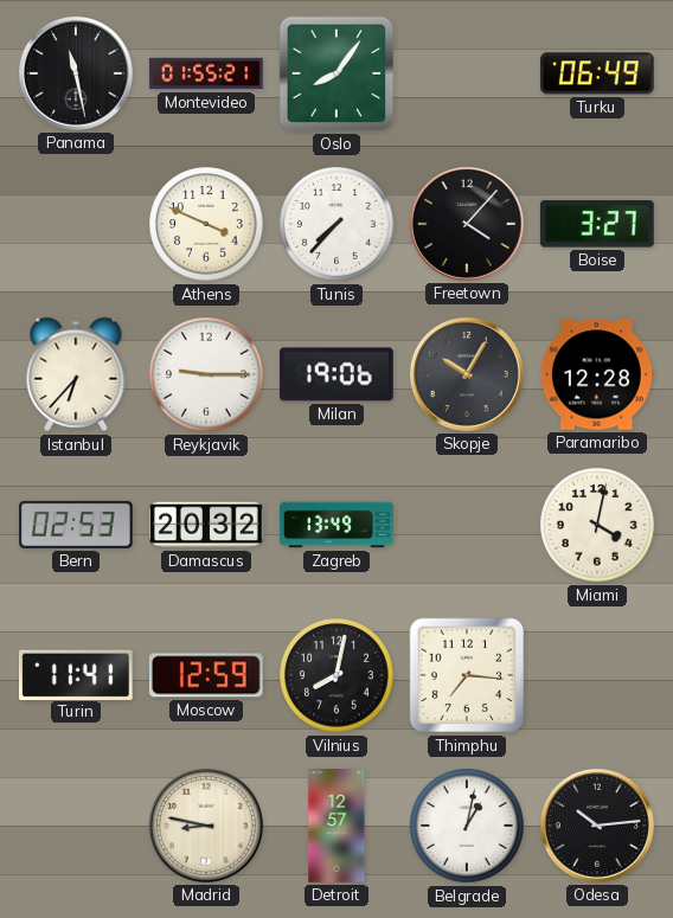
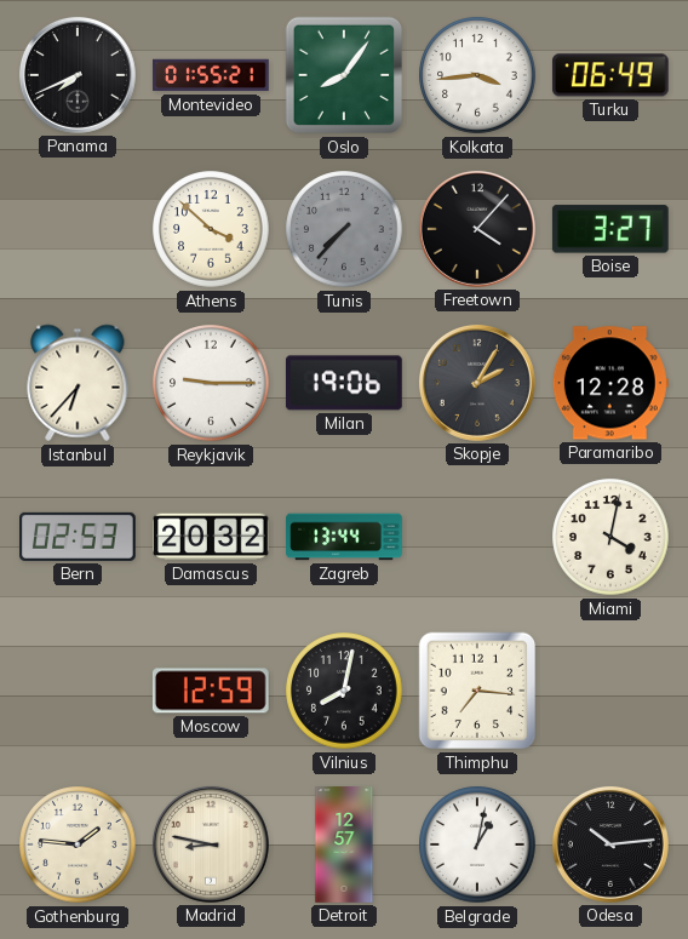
Panama: 11:28 -> 7:41 (78, 75)
Kolkata: none -> 3:44 (477, 75)
Athens: 3:49 -> 3:52 (211, 229)
Tunis dial: white -> grey (344, 229)
Skopje: 10:05 -> 2:05 (477, 383)
Zagreb: 13:49 -> 13:44 (344, 537)
Turin: 11:41 -> none (76, 674)
Gothenburg: none -> 1:46 (78, 844)
